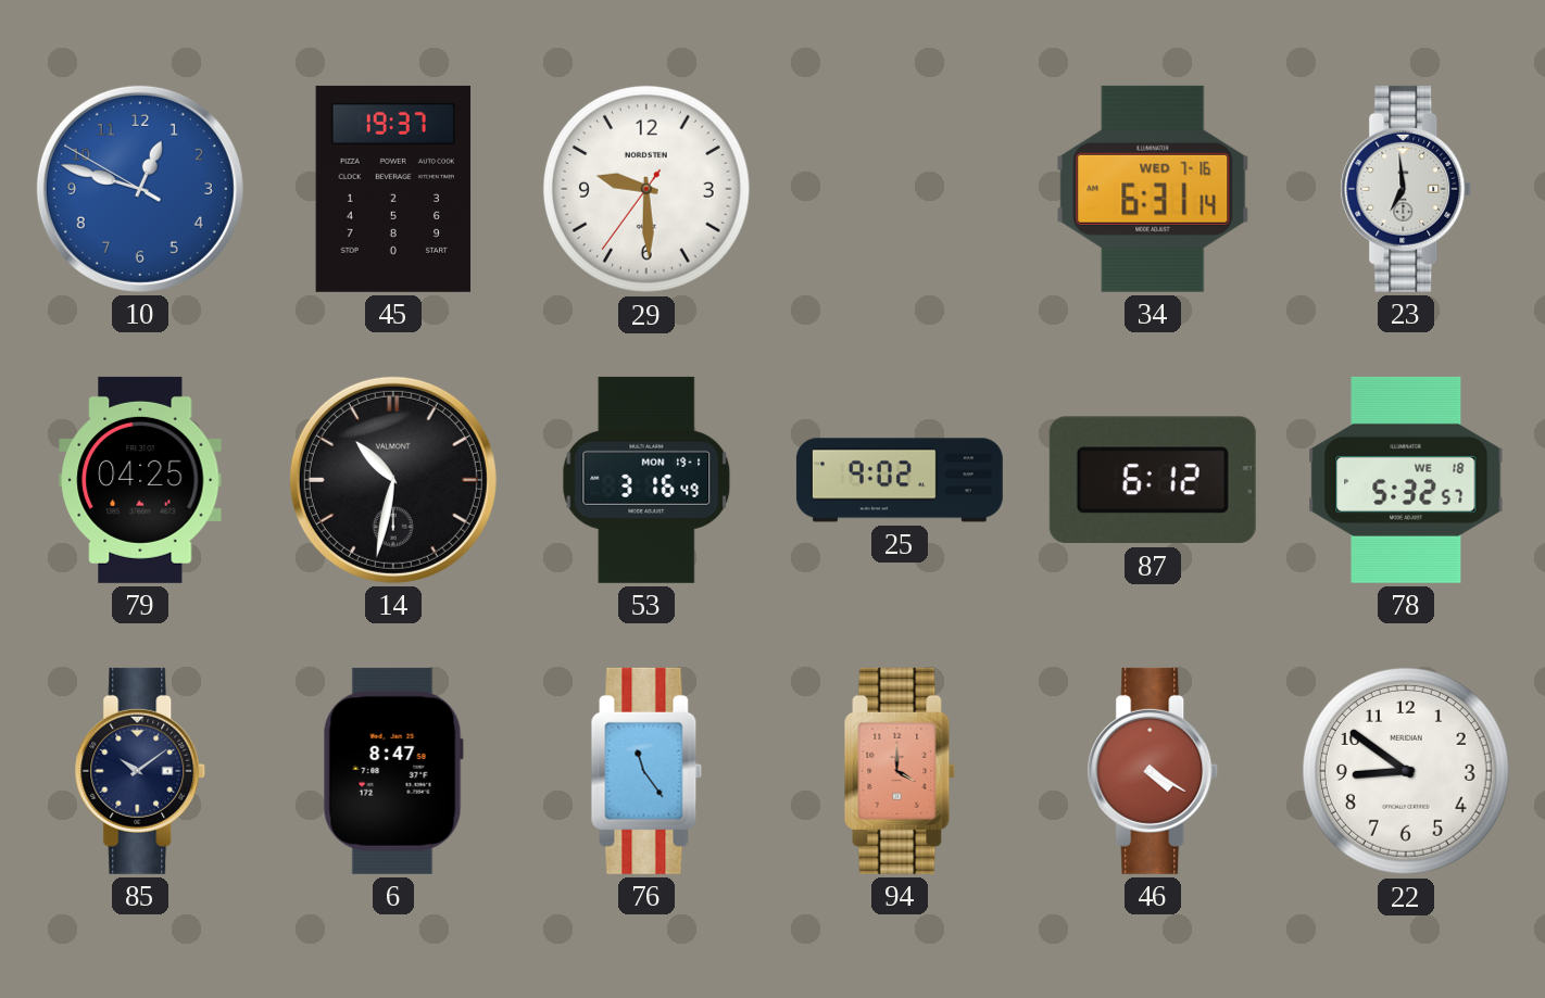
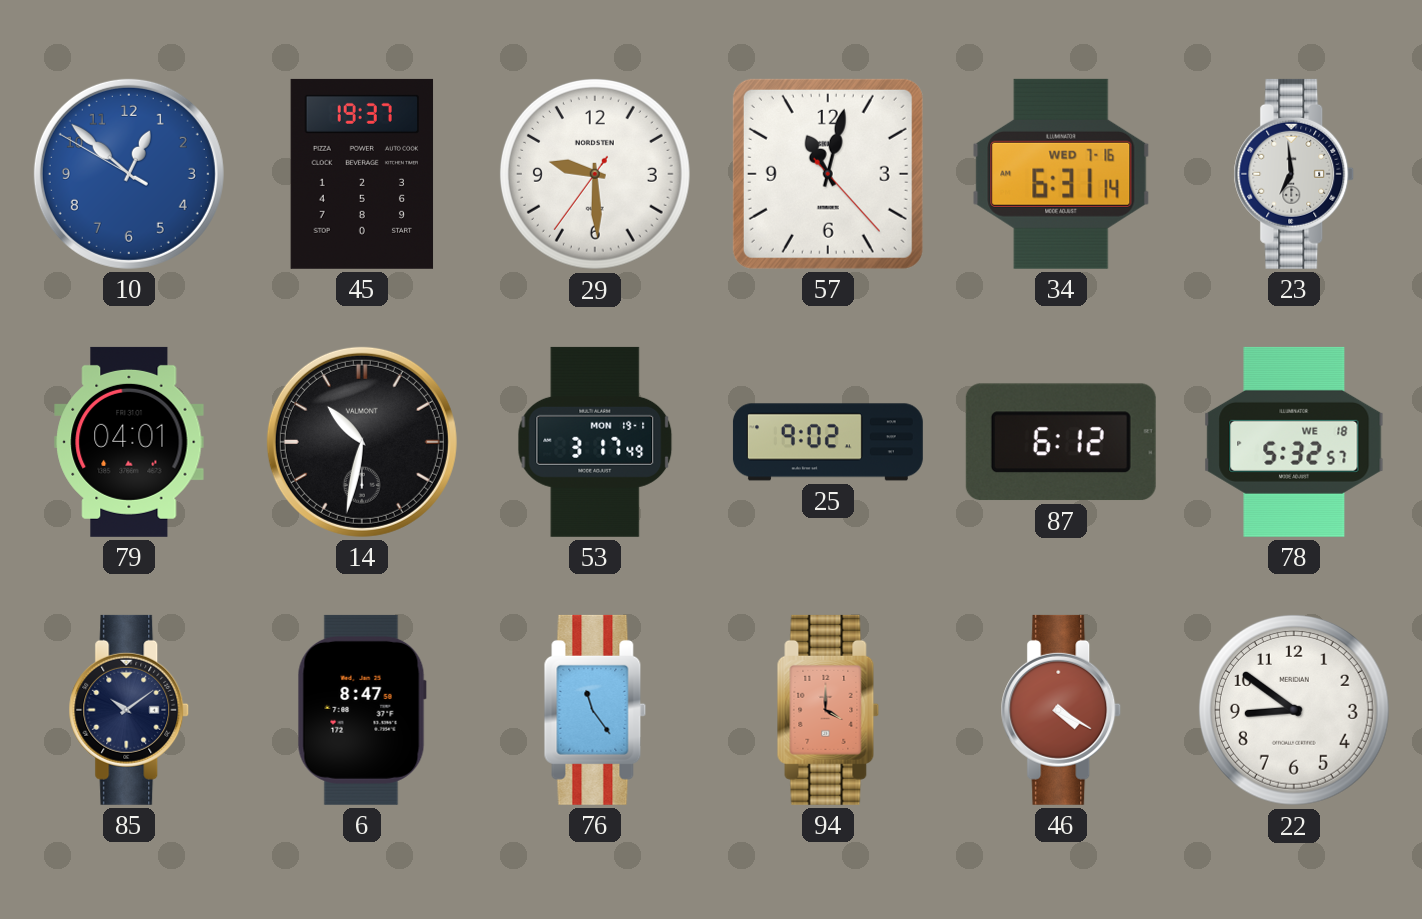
10: 12:47 -> 12:51 (129, 174)
57: none -> 11:02 (828, 174)
79: 04:25 -> 04:01 (129, 442)
53: 3:16 -> 3:17 (595, 442)
